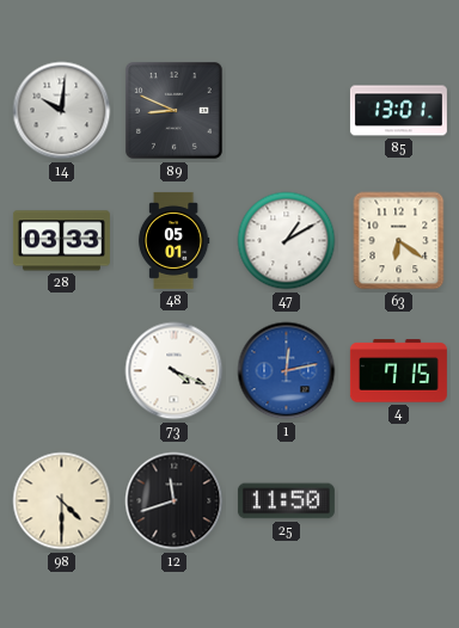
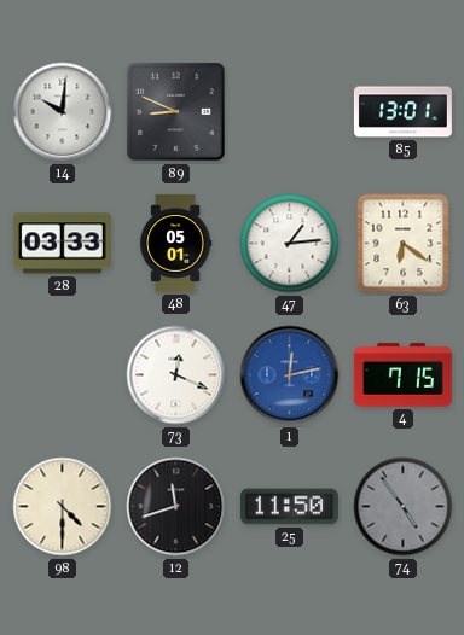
47: 1:10 -> 1:14 (290, 244)
73: 4:19 -> 12:19 (176, 375)
74: none -> 4:54 (404, 507)
